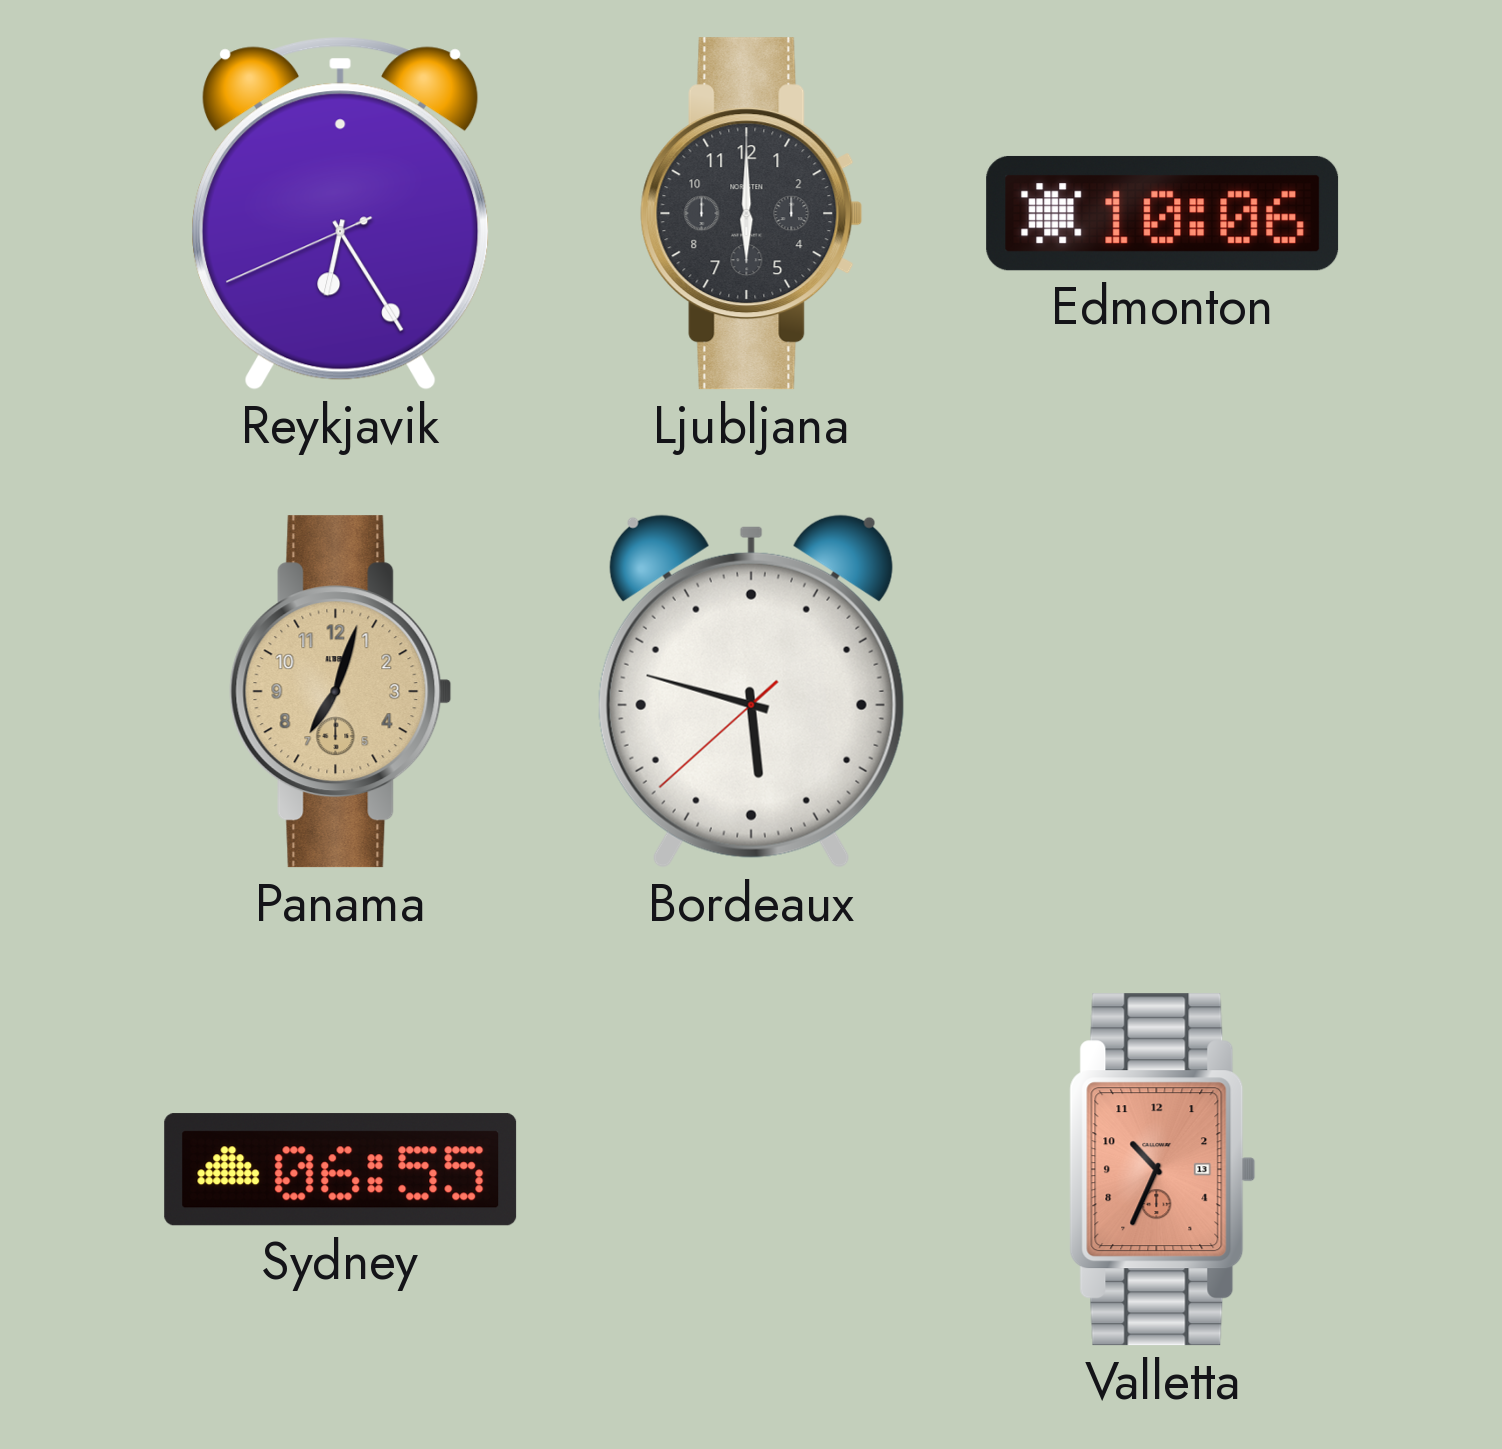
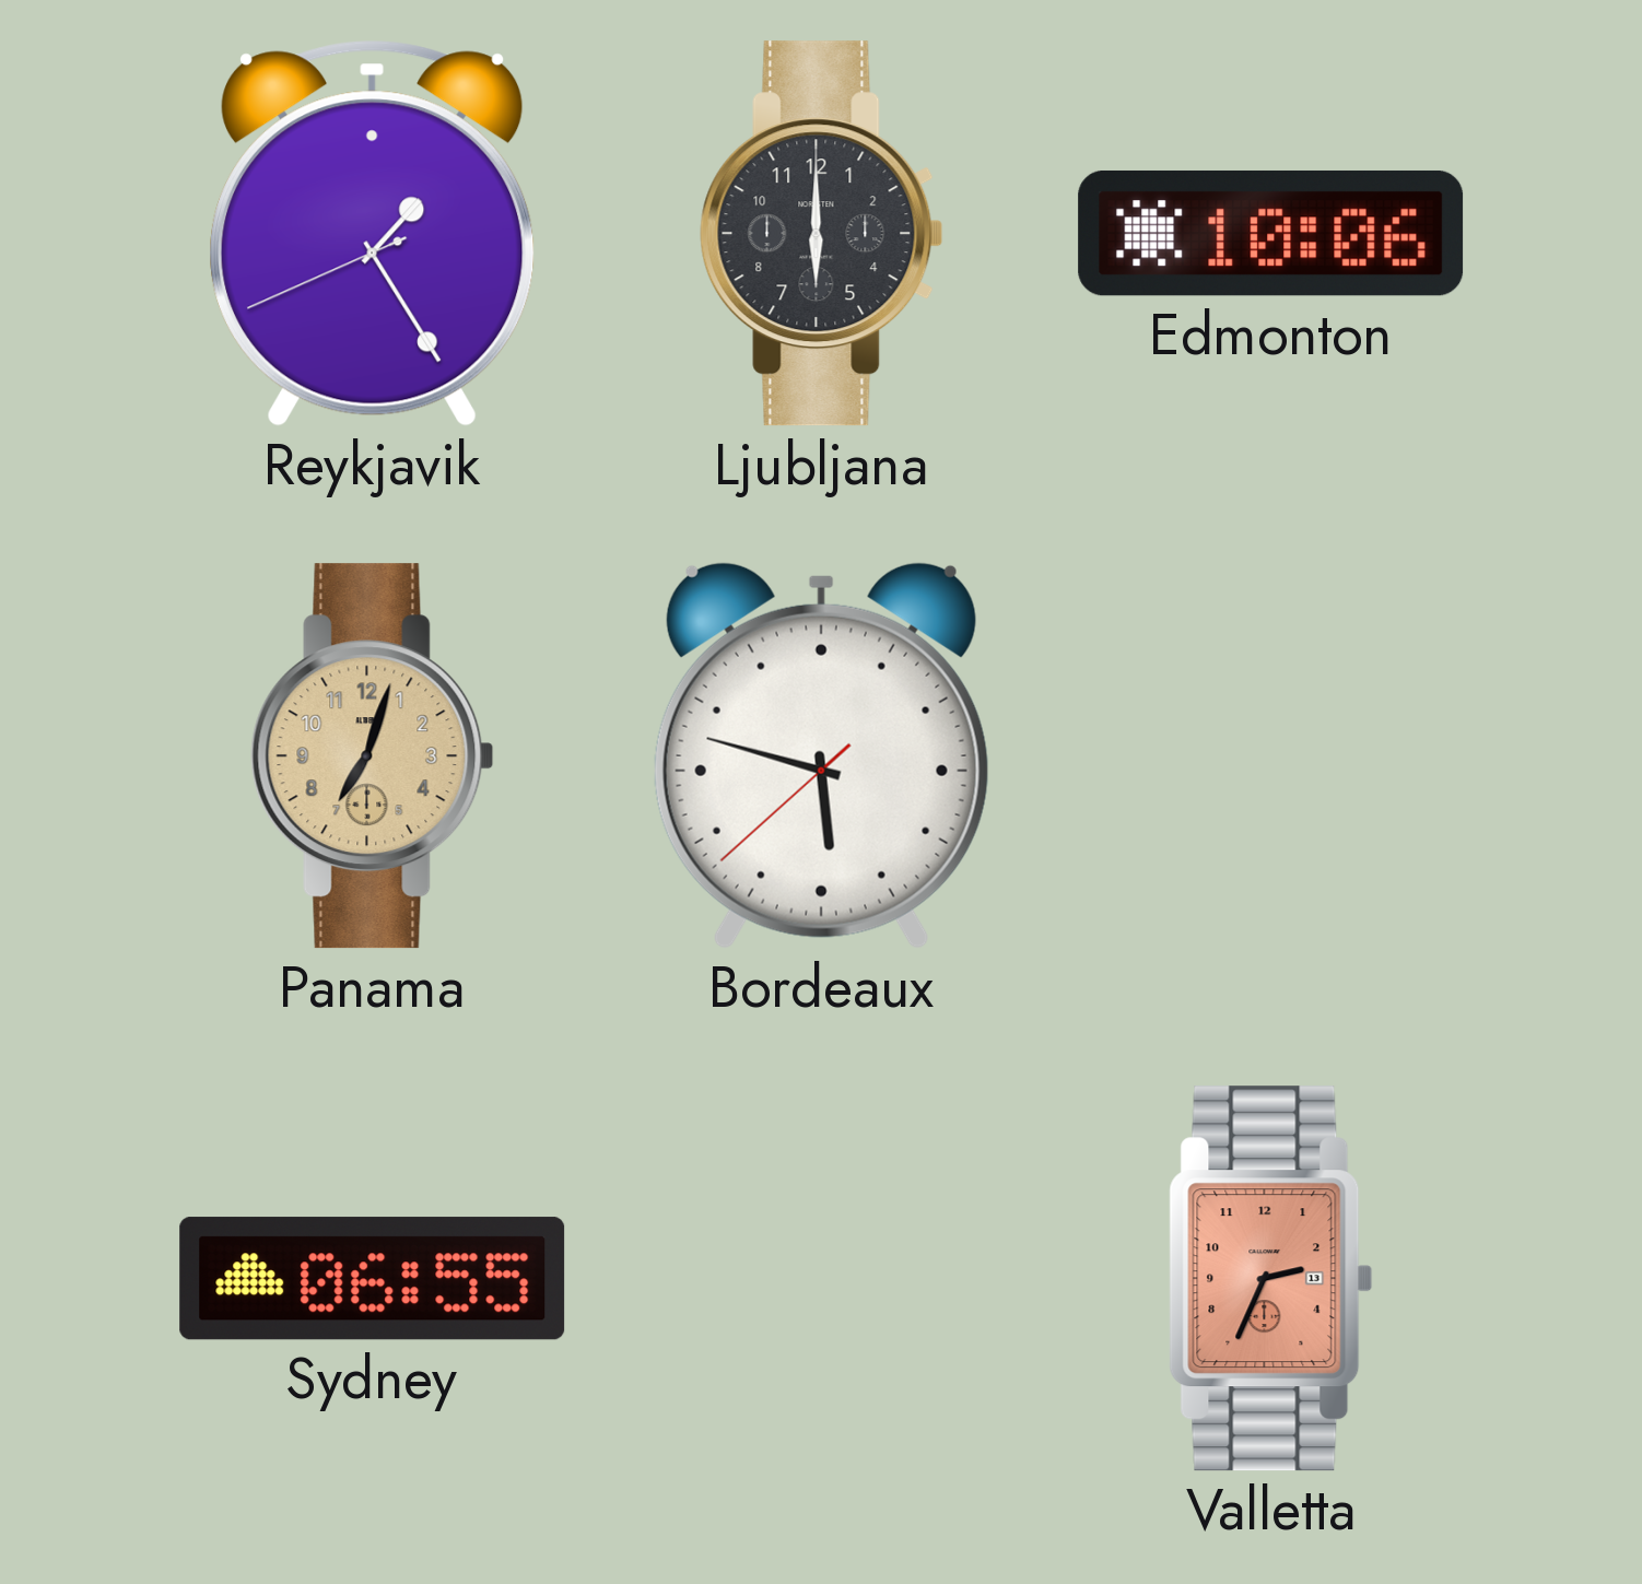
Reykjavik: 6:24 -> 1:24 (373, 233)
Valletta: 10:34 -> 2:34 (1271, 1279)
